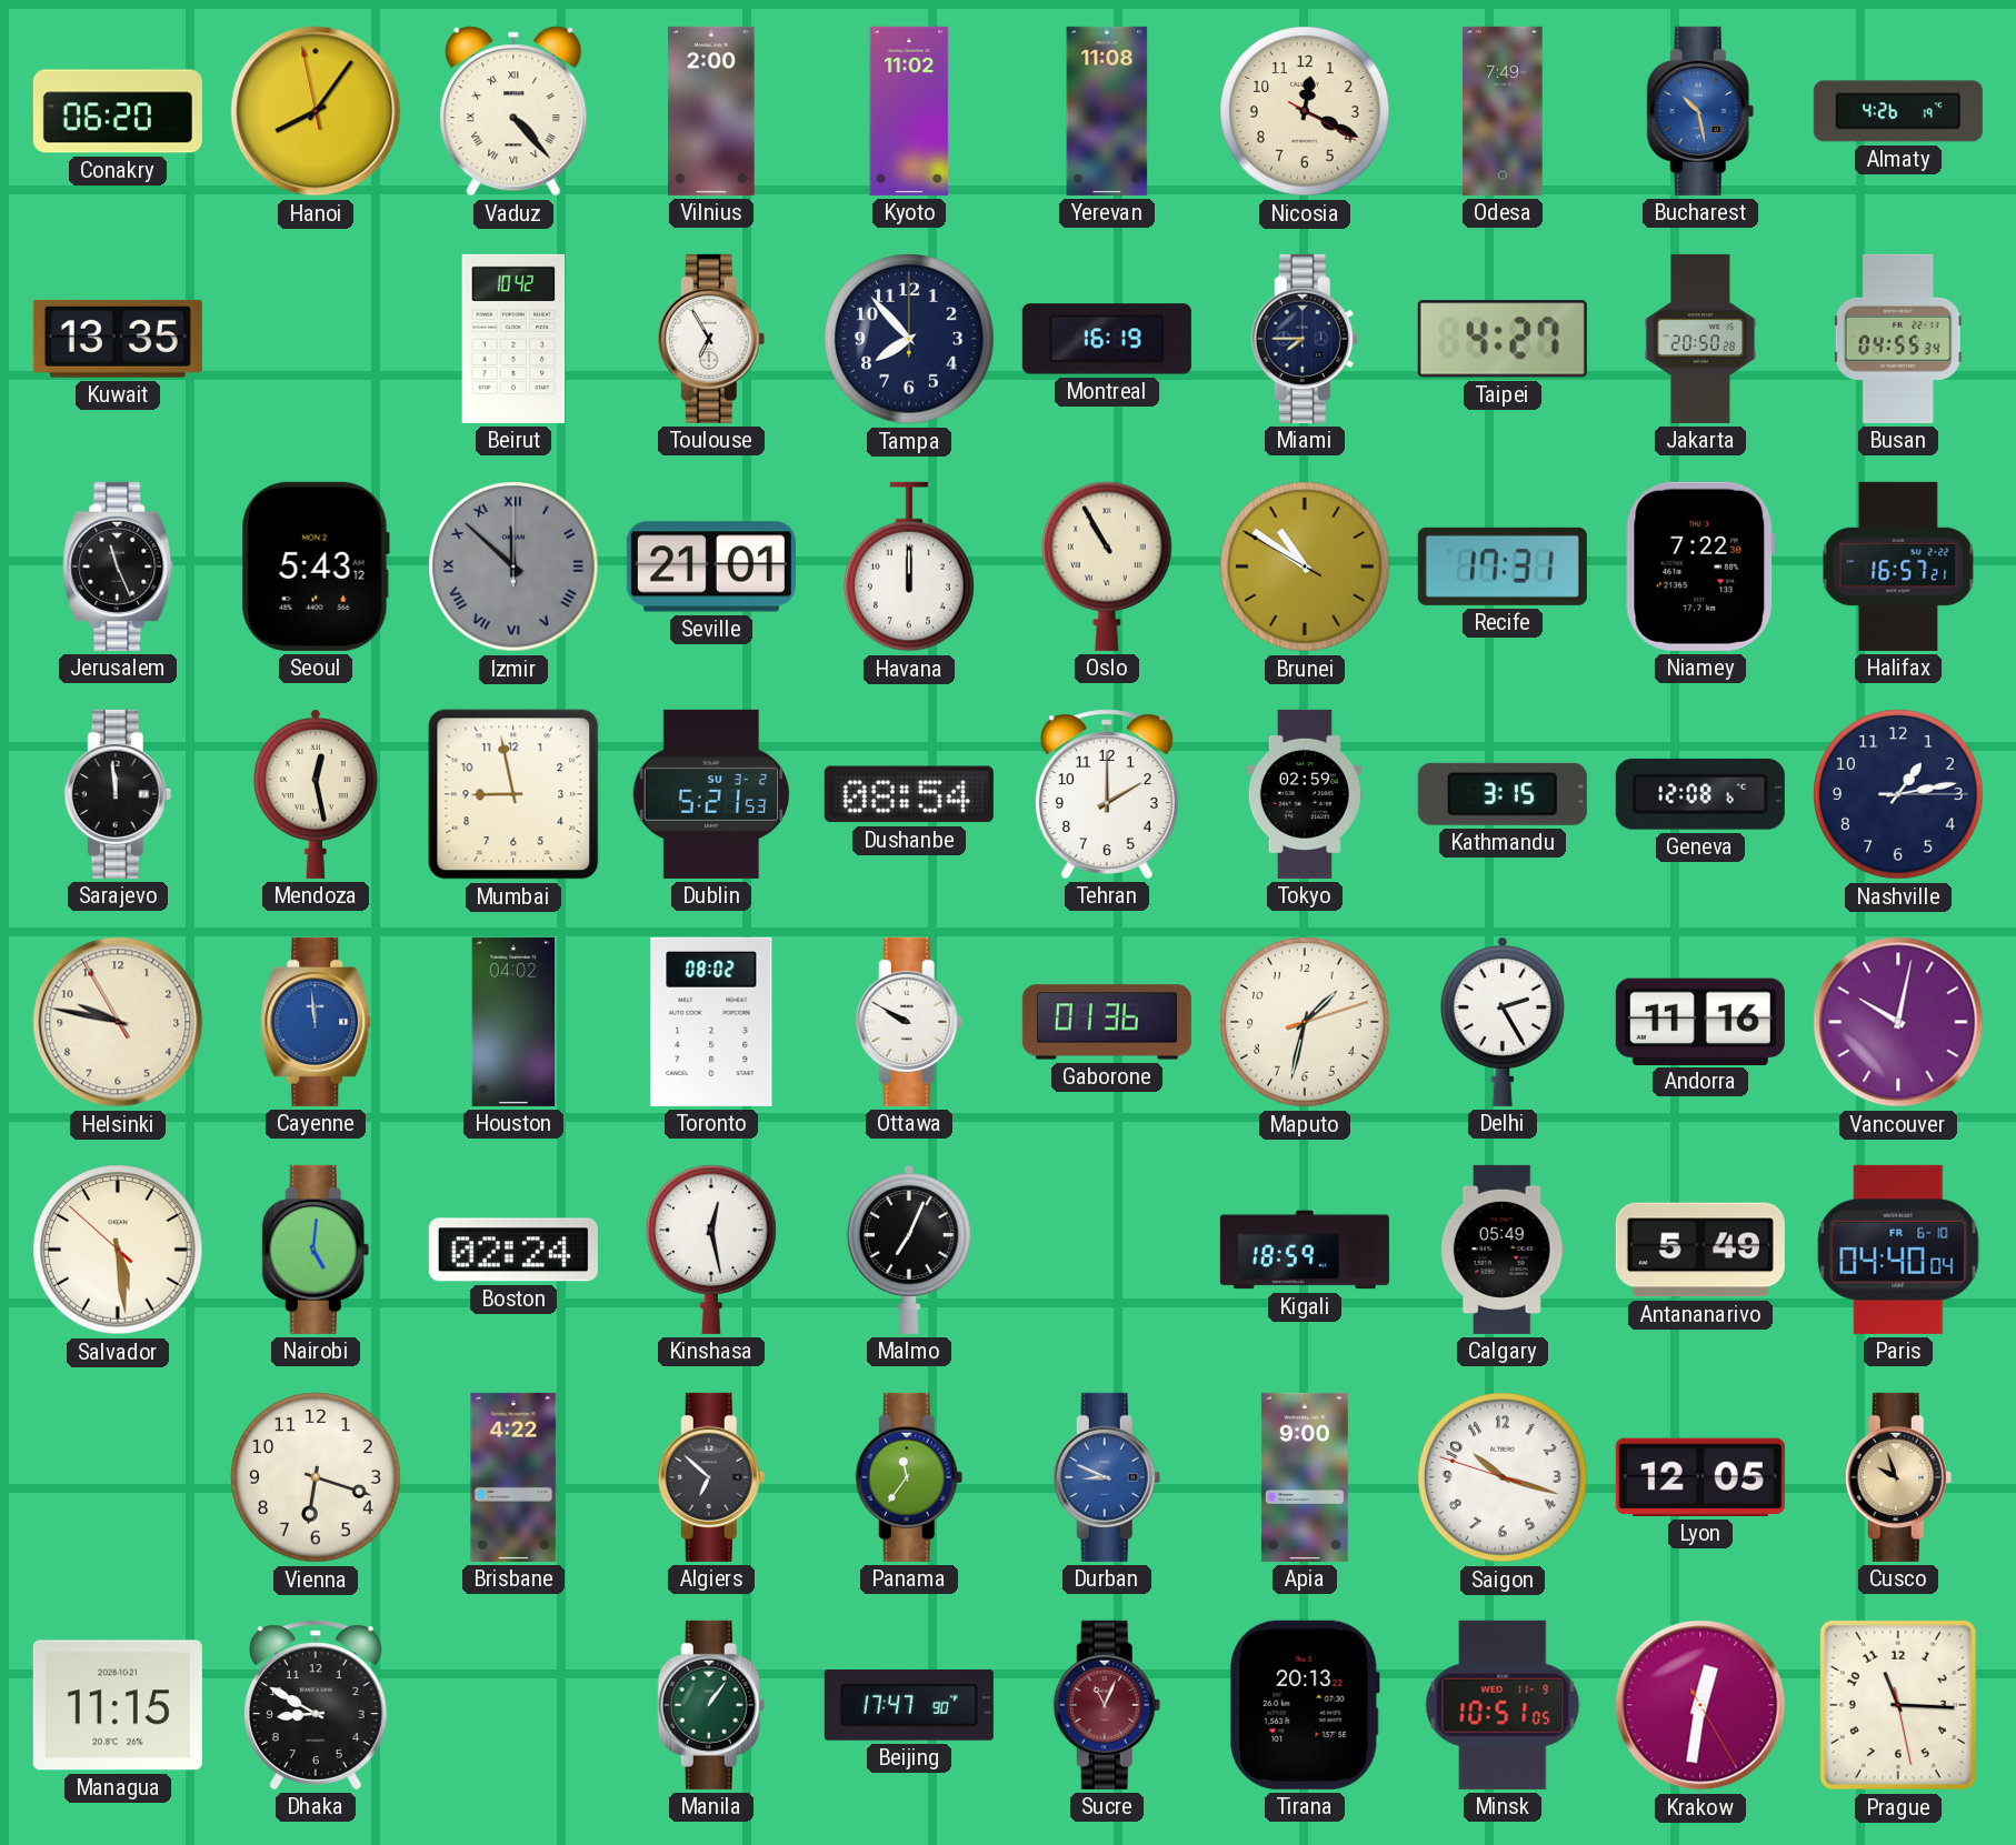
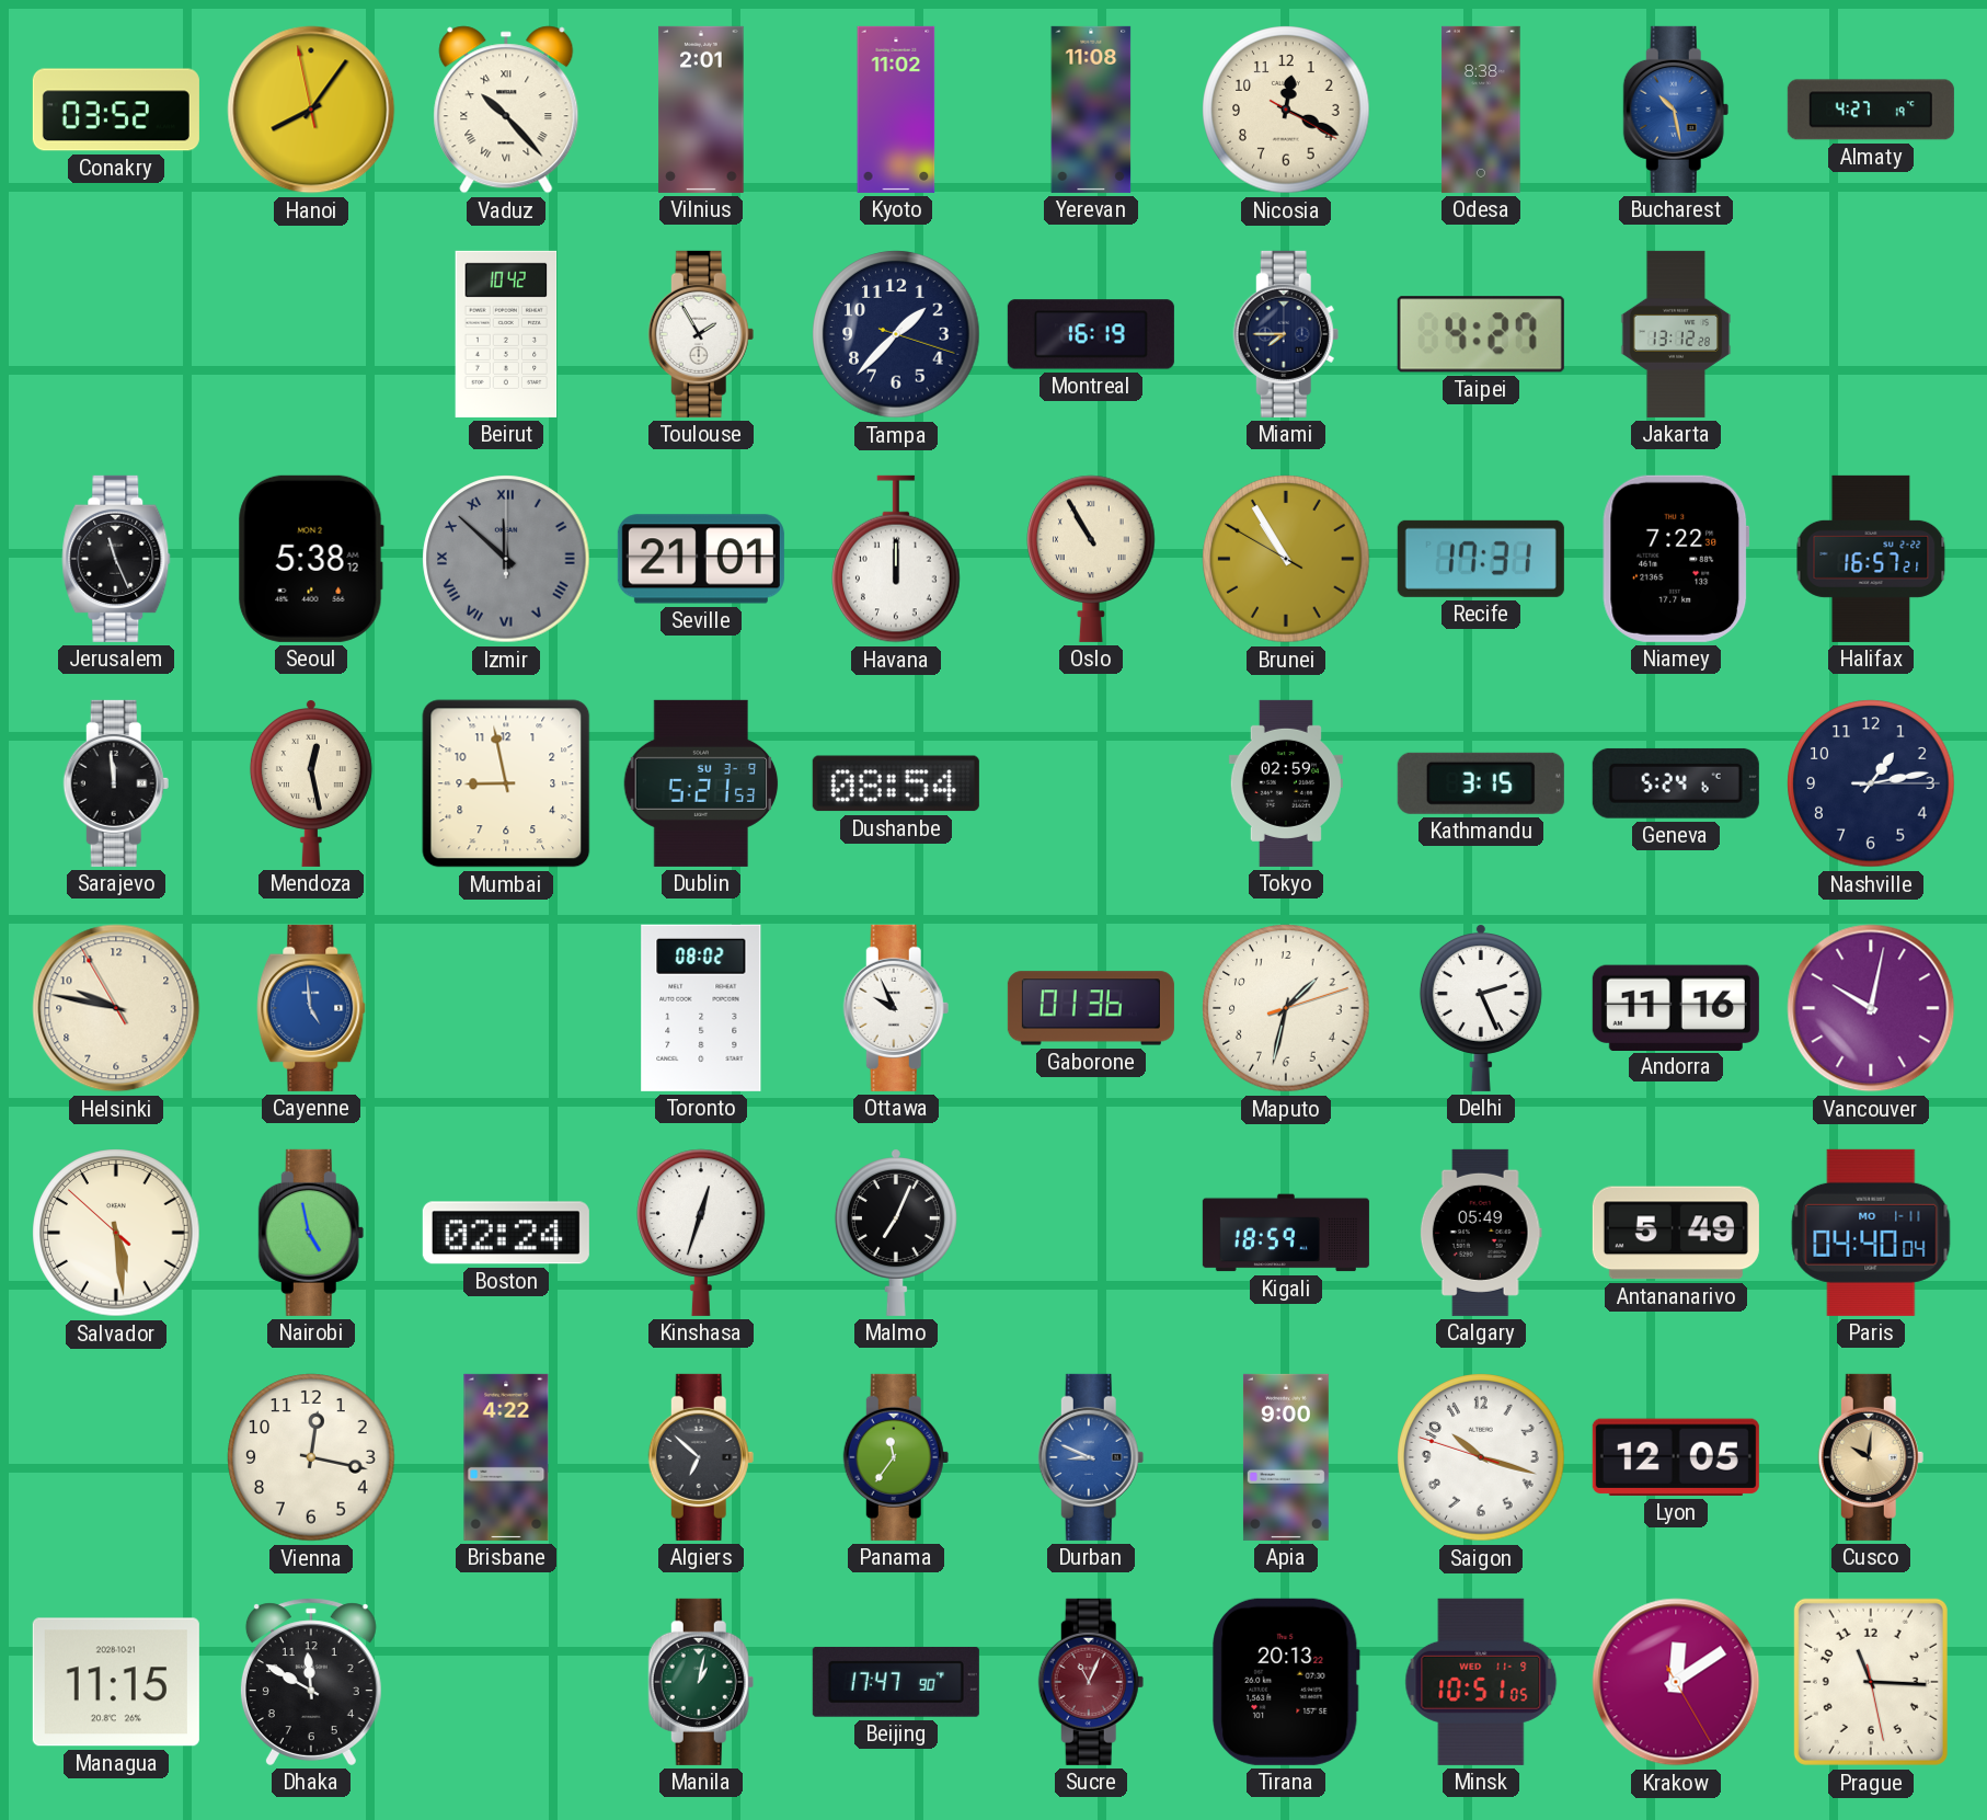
Conakry: 06:20 -> 03:52 (116, 110)
Vaduz: 4:23 -> 10:23 (506, 110)
Vilnius: 2:00 -> 2:01 (701, 110)
Odesa: 7:49 -> 8:38 (1481, 110)
Almaty: 4:26 -> 4:27 (1871, 110)
Kuwait: 13:35 -> none (118, 339)
Toulouse: 6:55 -> 1:55 (701, 334)
Tampa: 7:53 -> 1:37 (896, 334)
Jakarta: 20:50 -> 13:12 (1676, 334)
Busan: 04:55 -> none (1898, 339)
Seoul: 5:43 -> 5:38 (311, 559)
Brunei: 10:50 -> 10:54 (1286, 559)
Dublin date: SU 3-2 -> SU 3-9 (701, 783)
Tehran: 2:00 -> none (1107, 794)
Geneva: 12:08 -> 5:24 (1676, 783)
Cayenne: 11:59 -> 4:59 (311, 1008)
Houston: 04:02 -> none (513, 1022)
Ottawa: 9:50 -> 9:56 (896, 1008)
Delhi: 2:25 -> 2:26 (1481, 1008)
Nairobi: 5:01 -> 4:58 (311, 1233)
Kinshasa: 12:28 -> 12:33 (702, 1233)
Paris date: FR 6-10 -> MO 1-11 (1871, 1233)
Vienna: 6:18 -> 12:17 (311, 1457)
Cusco: 9:57 -> 10:01 (1871, 1457)
Dhaka: 8:50 -> 11:50 (311, 1682)
Manila: 1:06 -> 1:02 (701, 1682)
Krakow: 12:31 -> 12:09 (1676, 1682)
